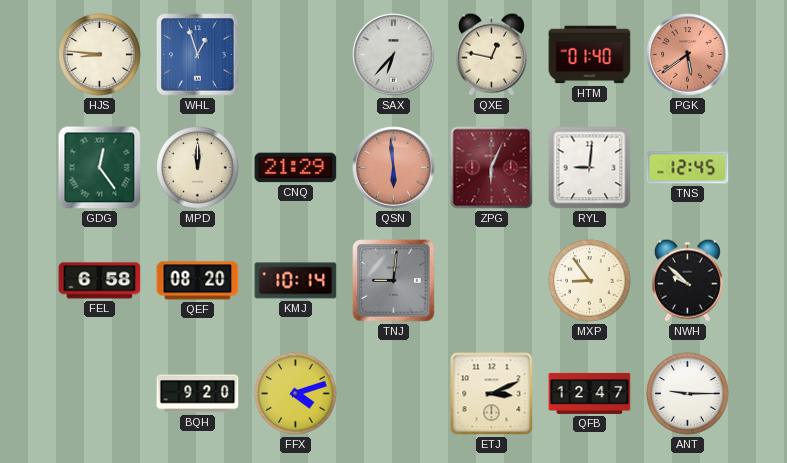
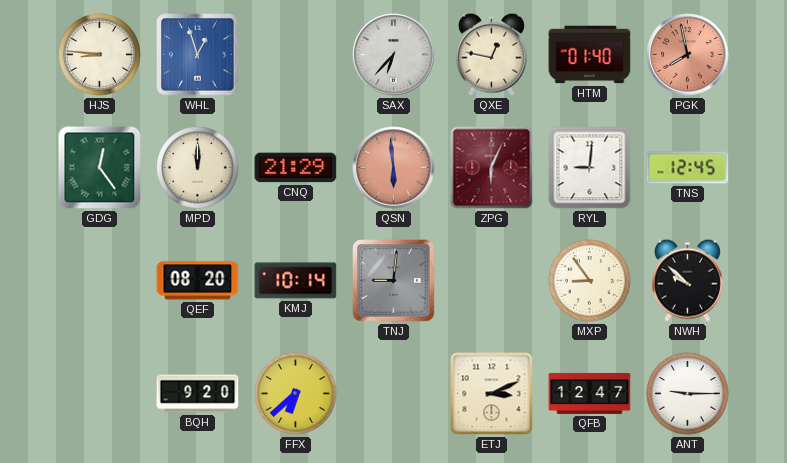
PGK: 5:39 -> 7:58 (688, 55)
FEL: 6:58 -> none (100, 281)
FFX: 4:12 -> 6:38 (296, 394)
